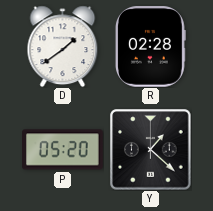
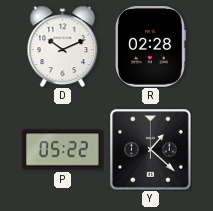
D: 1:39 -> 10:11 (63, 46)
P: 05:20 -> 05:22 (63, 150)
